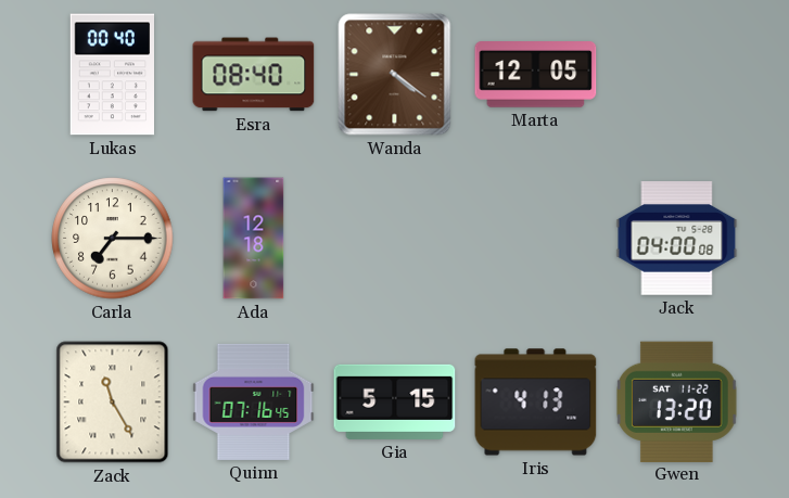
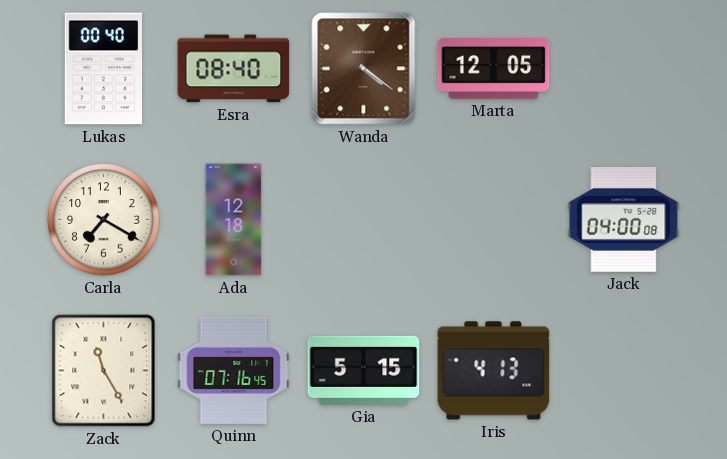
Carla: 7:15 -> 7:20 (104, 220)
Gwen: 13:20 -> none (677, 401)
